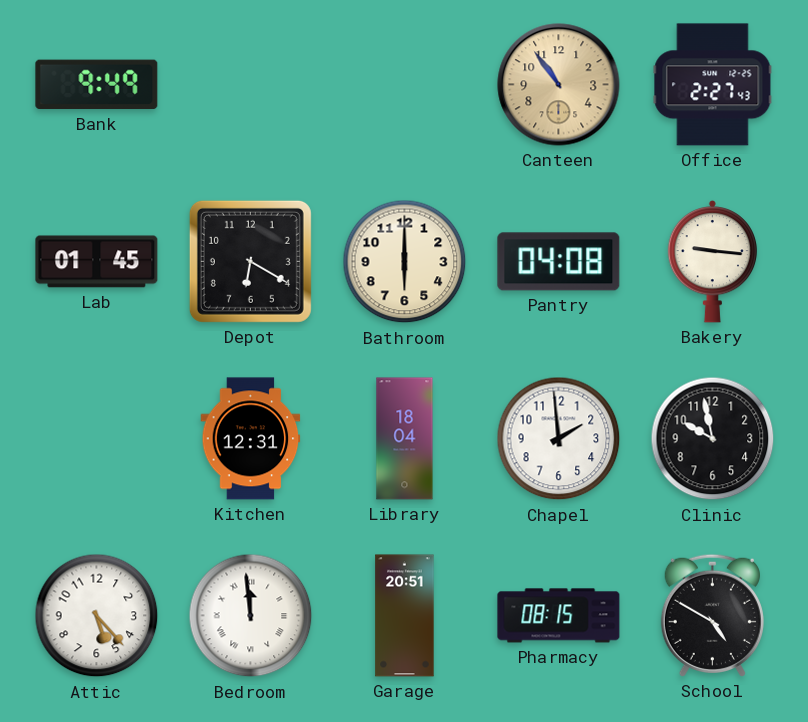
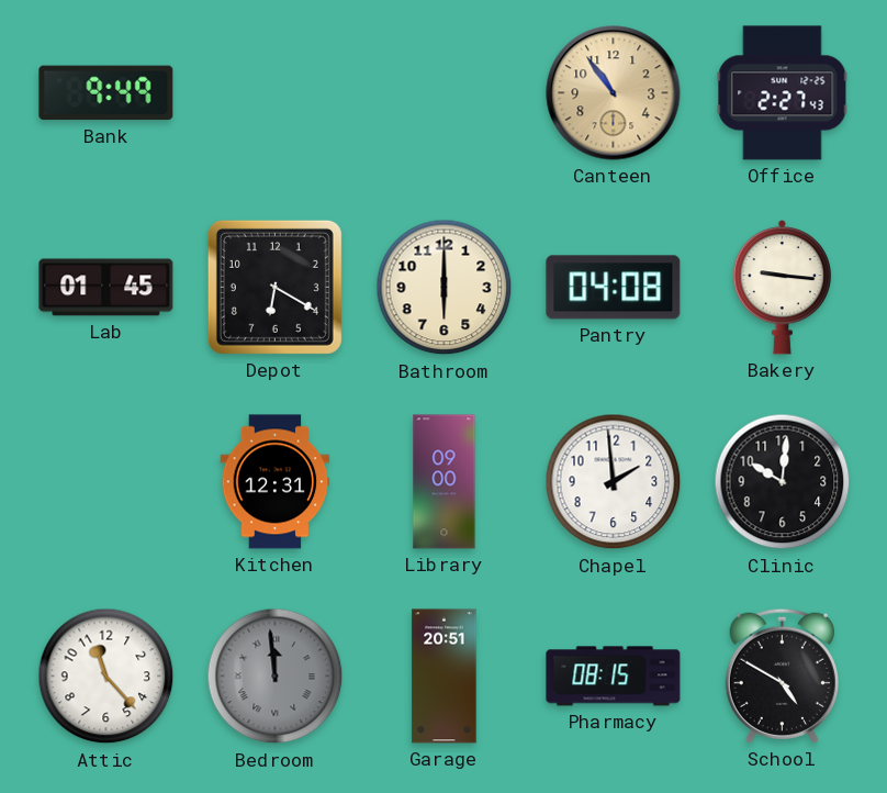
Library: 18:04 -> 09:00 (445, 482)
Clinic: 9:58 -> 10:01 (783, 482)
Attic: 5:23 -> 11:23 (106, 677)
Bedroom dial: white -> grey (276, 677)
